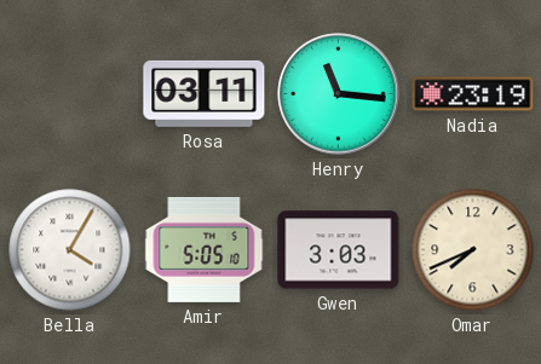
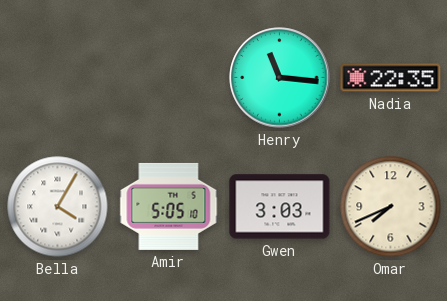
Rosa: 03:11 -> none (205, 93)
Nadia: 23:19 -> 22:35 (391, 78)
